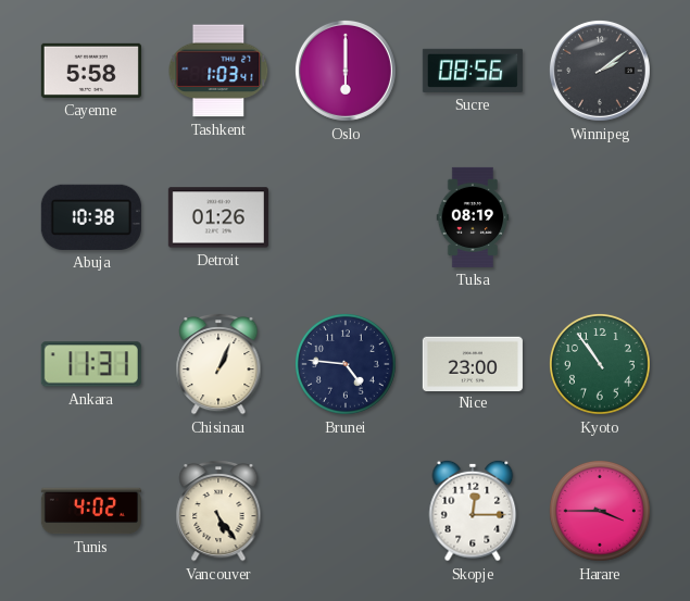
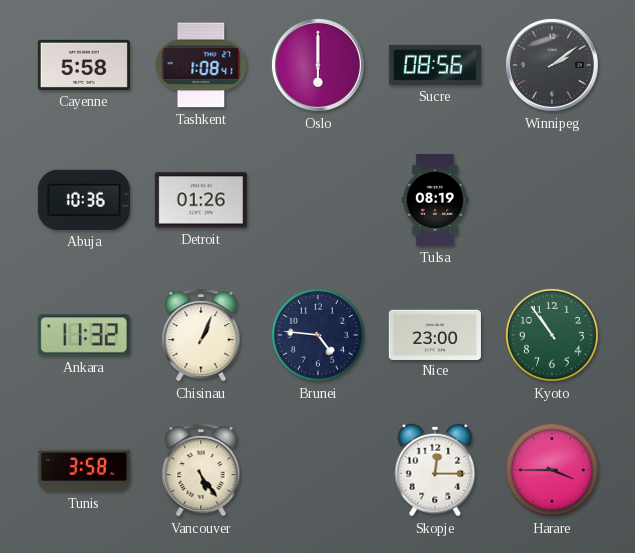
Tashkent: 1:03 -> 1:08 (201, 65)
Abuja: 10:38 -> 10:36 (84, 200)
Ankara: 11:31 -> 11:32 (84, 335)
Tunis: 4:02 -> 3:58 (84, 470)
